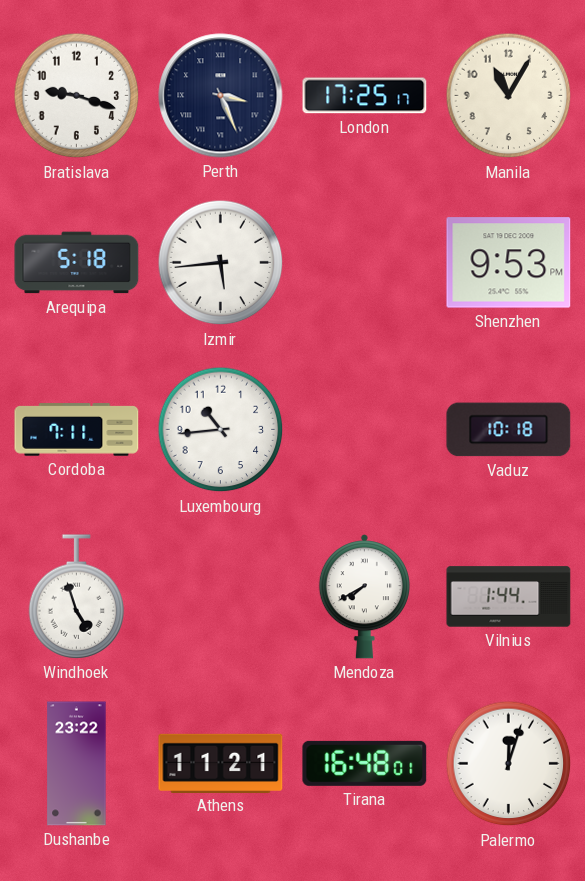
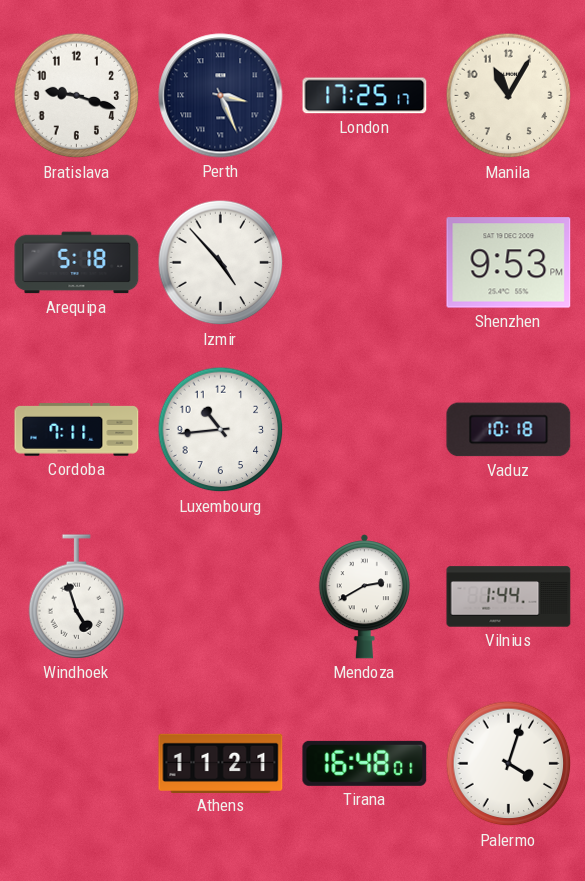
Izmir: 5:44 -> 4:53 (221, 263)
Mendoza: 7:40 -> 2:40 (364, 597)
Dushanbe: 23:22 -> none (77, 764)
Palermo: 12:03 -> 4:03 (509, 764)
